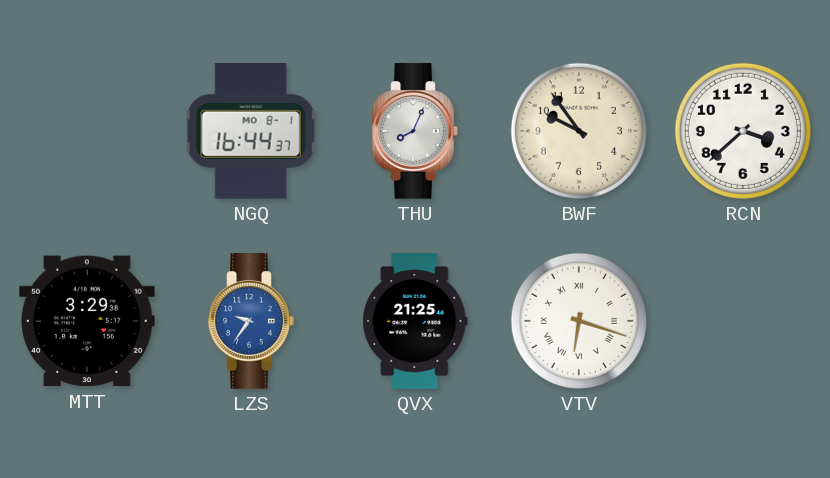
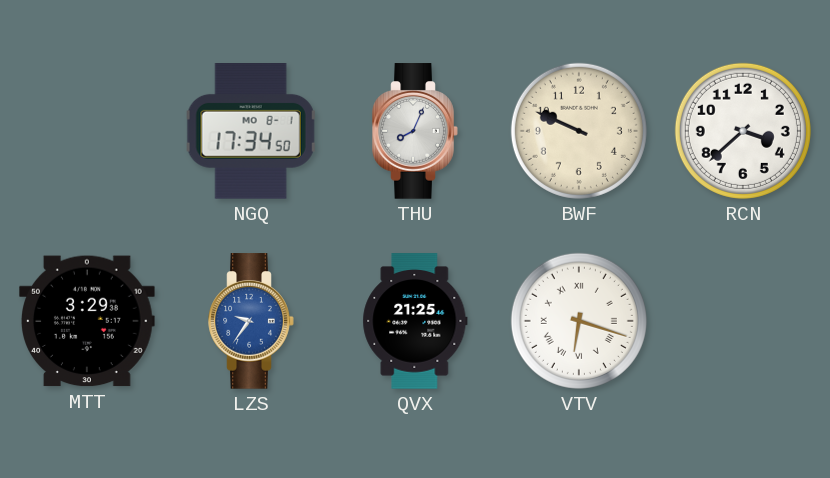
NGQ: 16:44 -> 17:34 (251, 132)
BWF: 9:54 -> 9:49 (579, 131)
